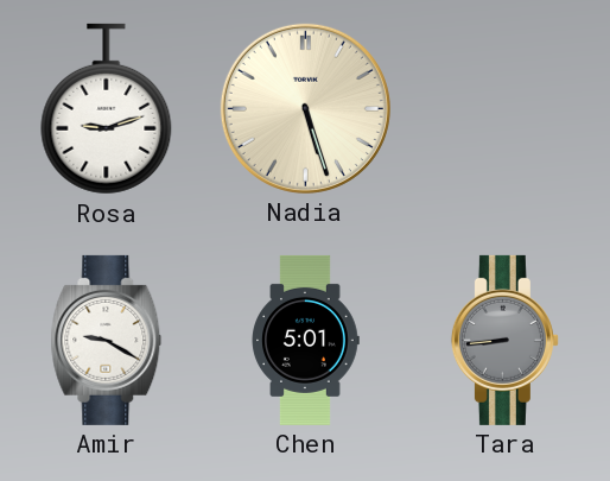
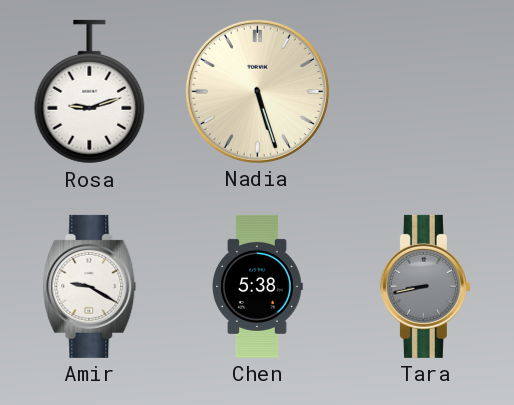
Chen: 5:01 -> 5:38 (257, 286)
Tara: 8:44 -> 8:43 (425, 286)
